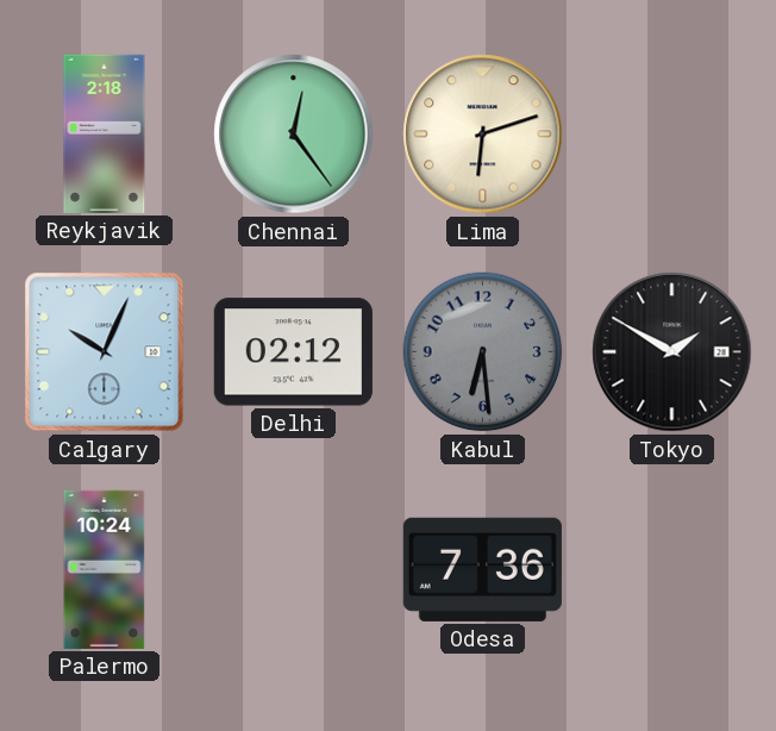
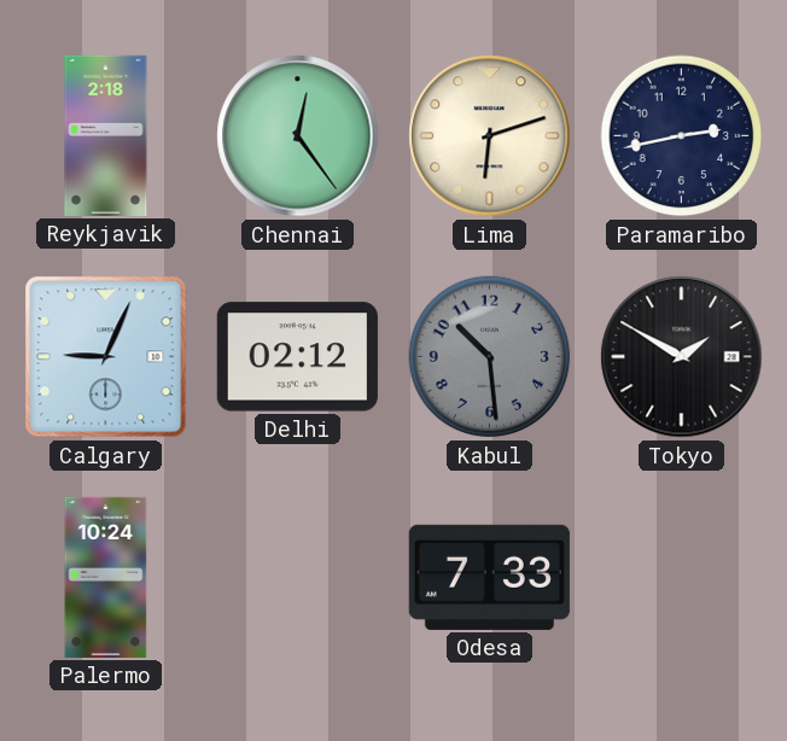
Paramaribo: none -> 2:43 (682, 136)
Calgary: 10:04 -> 9:04 (106, 357)
Kabul: 6:29 -> 10:29 (490, 357)
Odesa: 7:36 -> 7:33 (489, 577)
